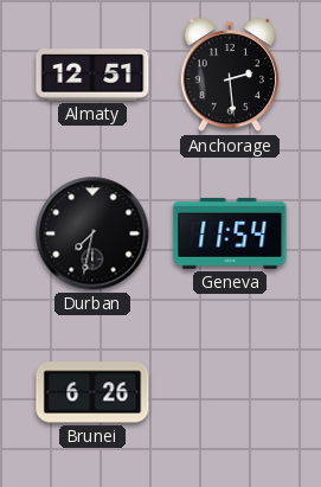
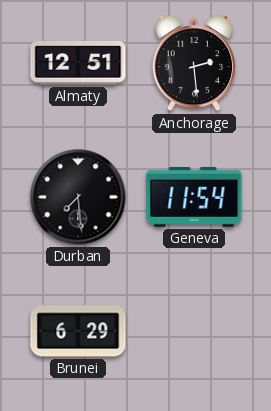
Durban: 7:32 -> 7:29 (78, 197)
Brunei: 6:26 -> 6:29 (78, 331)
